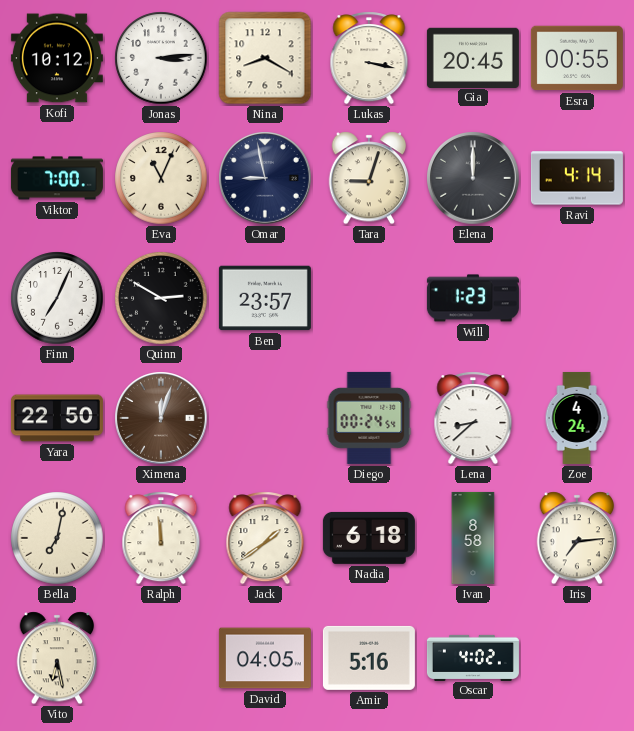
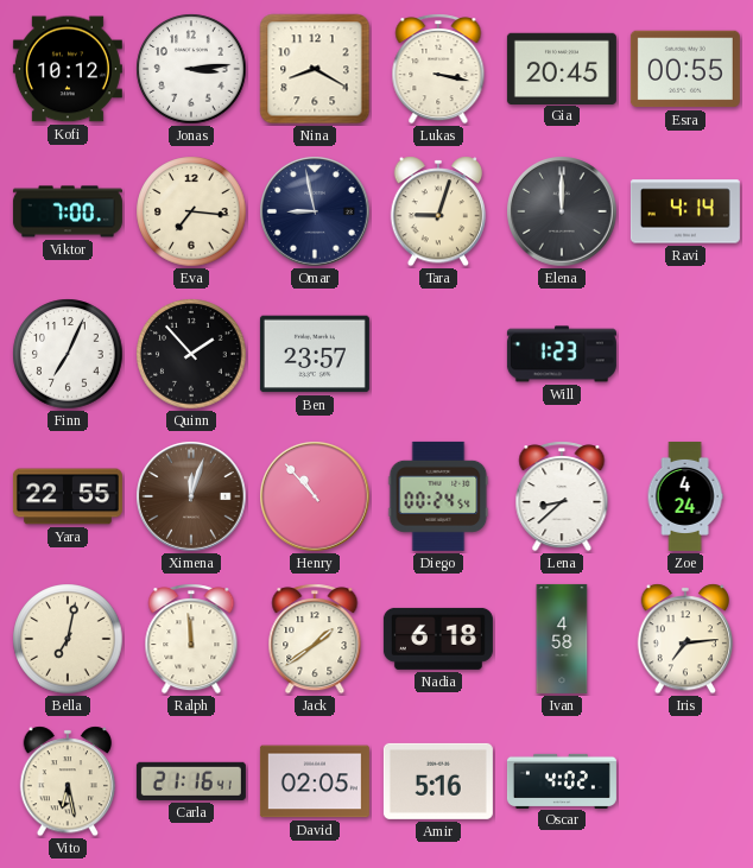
Eva: 11:04 -> 7:16 (191, 211)
Quinn: 2:50 -> 1:53 (191, 354)
Yara: 22:50 -> 22:55 (68, 496)
Henry: none -> 10:53 (315, 496)
Ivan: 8:58 -> 4:58 (562, 639)
Carla: none -> 21:16 (191, 781)
David: 04:05 -> 02:05 (315, 781)
